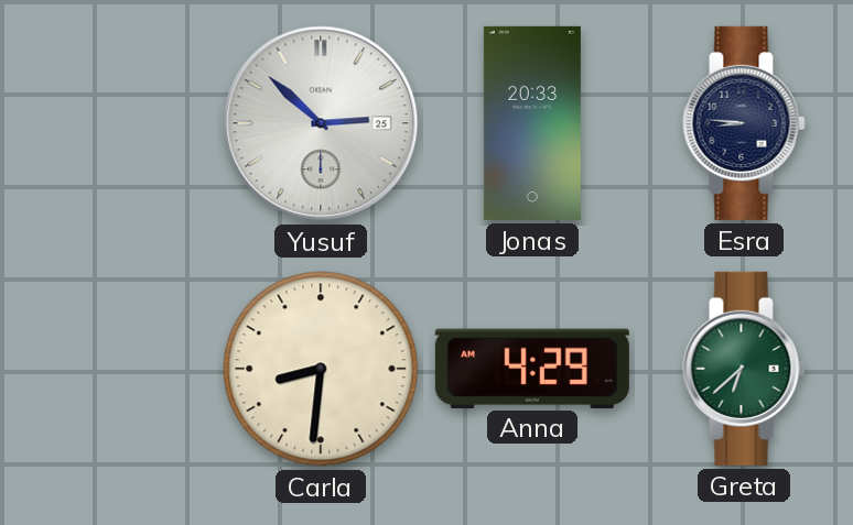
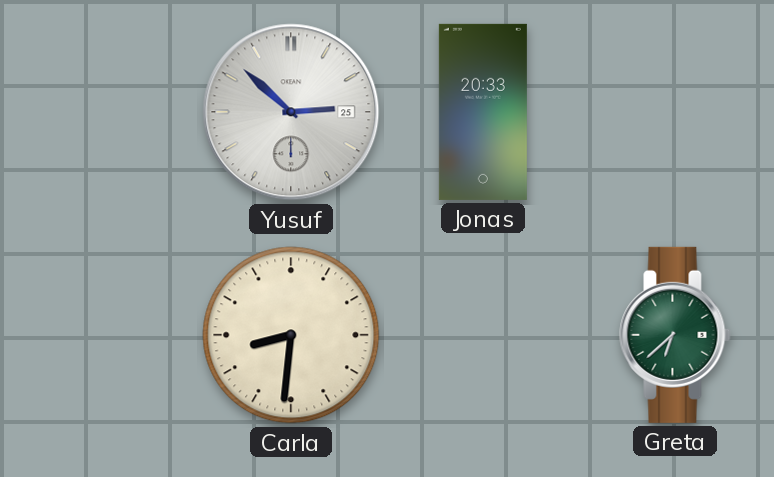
Esra: 8:46 -> none (744, 123)
Anna: 4:29 -> none (532, 368)
